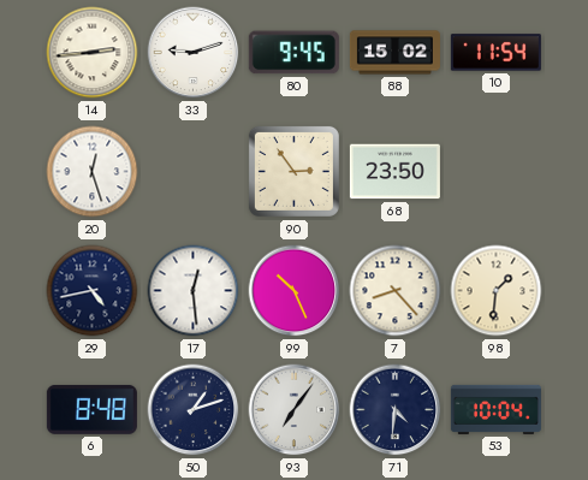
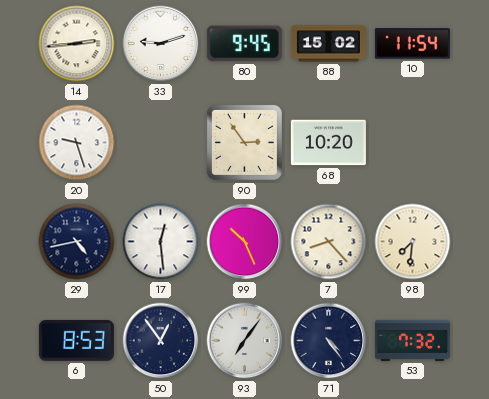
20: 12:27 -> 9:27 (77, 143)
68: 23:50 -> 10:20 (328, 143)
98: 1:31 -> 7:31 (413, 242)
6: 8:48 -> 8:53 (76, 340)
50: 1:12 -> 12:54 (161, 341)
71: 4:31 -> 4:24 (329, 341)
53: 10:04 -> 7:32 (412, 340)
